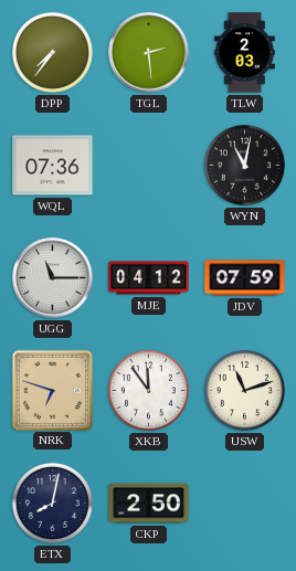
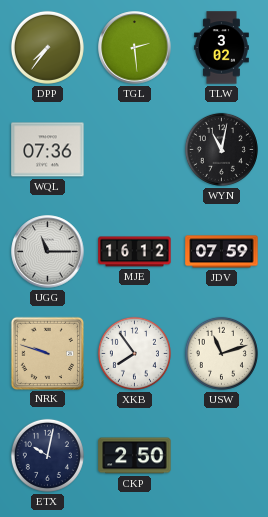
TLW: 2:03 -> 3:02 (222, 48)
MJE: 04:12 -> 16:12 (135, 252)
NRK: 6:48 -> 9:48 (47, 353)
XKB: 11:54 -> 7:54 (134, 353)
ETX: 8:02 -> 10:02 (47, 455)
